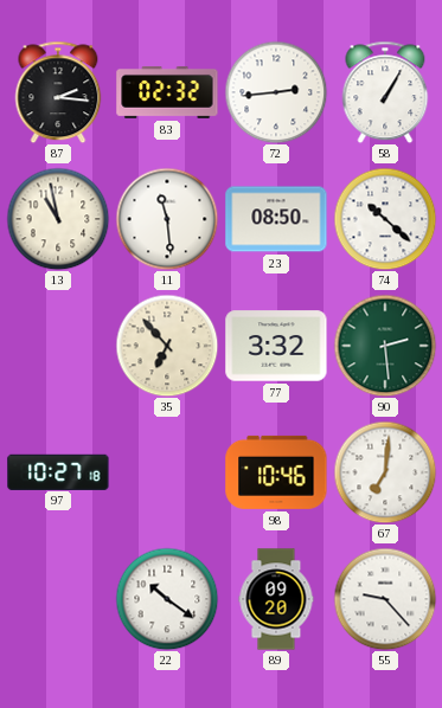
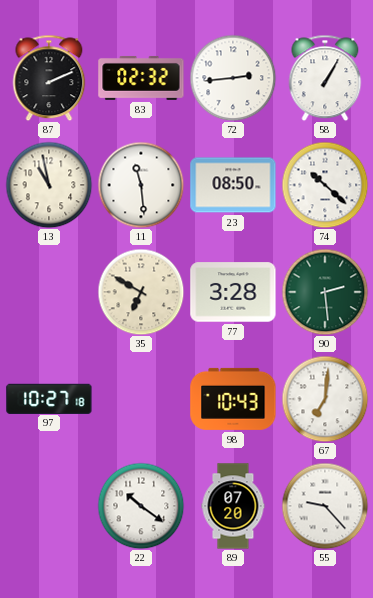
87: 2:16 -> 2:11 (49, 78)
35: 6:53 -> 6:50 (141, 292)
77: 3:32 -> 3:28 (233, 292)
98: 10:46 -> 10:43 (233, 399)
89: 09:20 -> 07:20 (233, 506)
